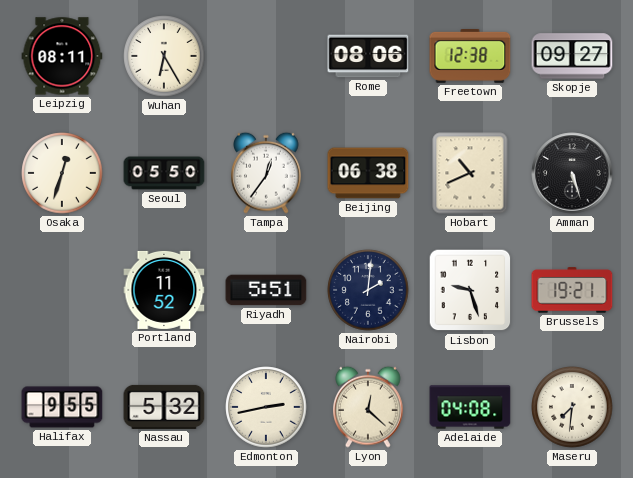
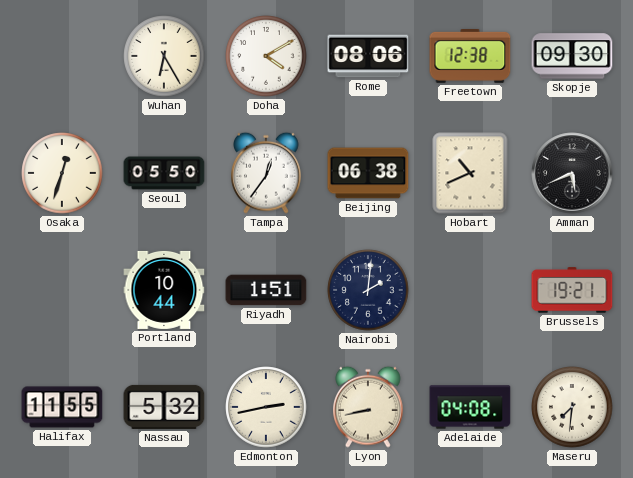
Leipzig: 08:11 -> none (62, 56)
Doha: none -> 4:10 (266, 56)
Skopje: 09:27 -> 09:30 (572, 56)
Amman: 5:27 -> 5:41 (572, 173)
Portland: 11:52 -> 10:44 (164, 290)
Riyadh: 5:51 -> 1:51 (266, 290)
Lisbon: 9:27 -> none (470, 290)
Halifax: 9:55 -> 11:55 (62, 407)
Lyon: 12:22 -> 8:43 (369, 407)
